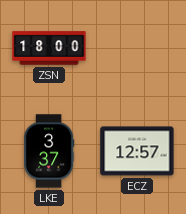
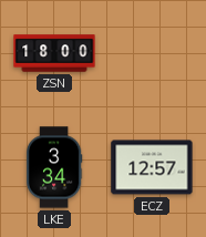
LKE: 3:37 -> 3:34 (54, 167)
